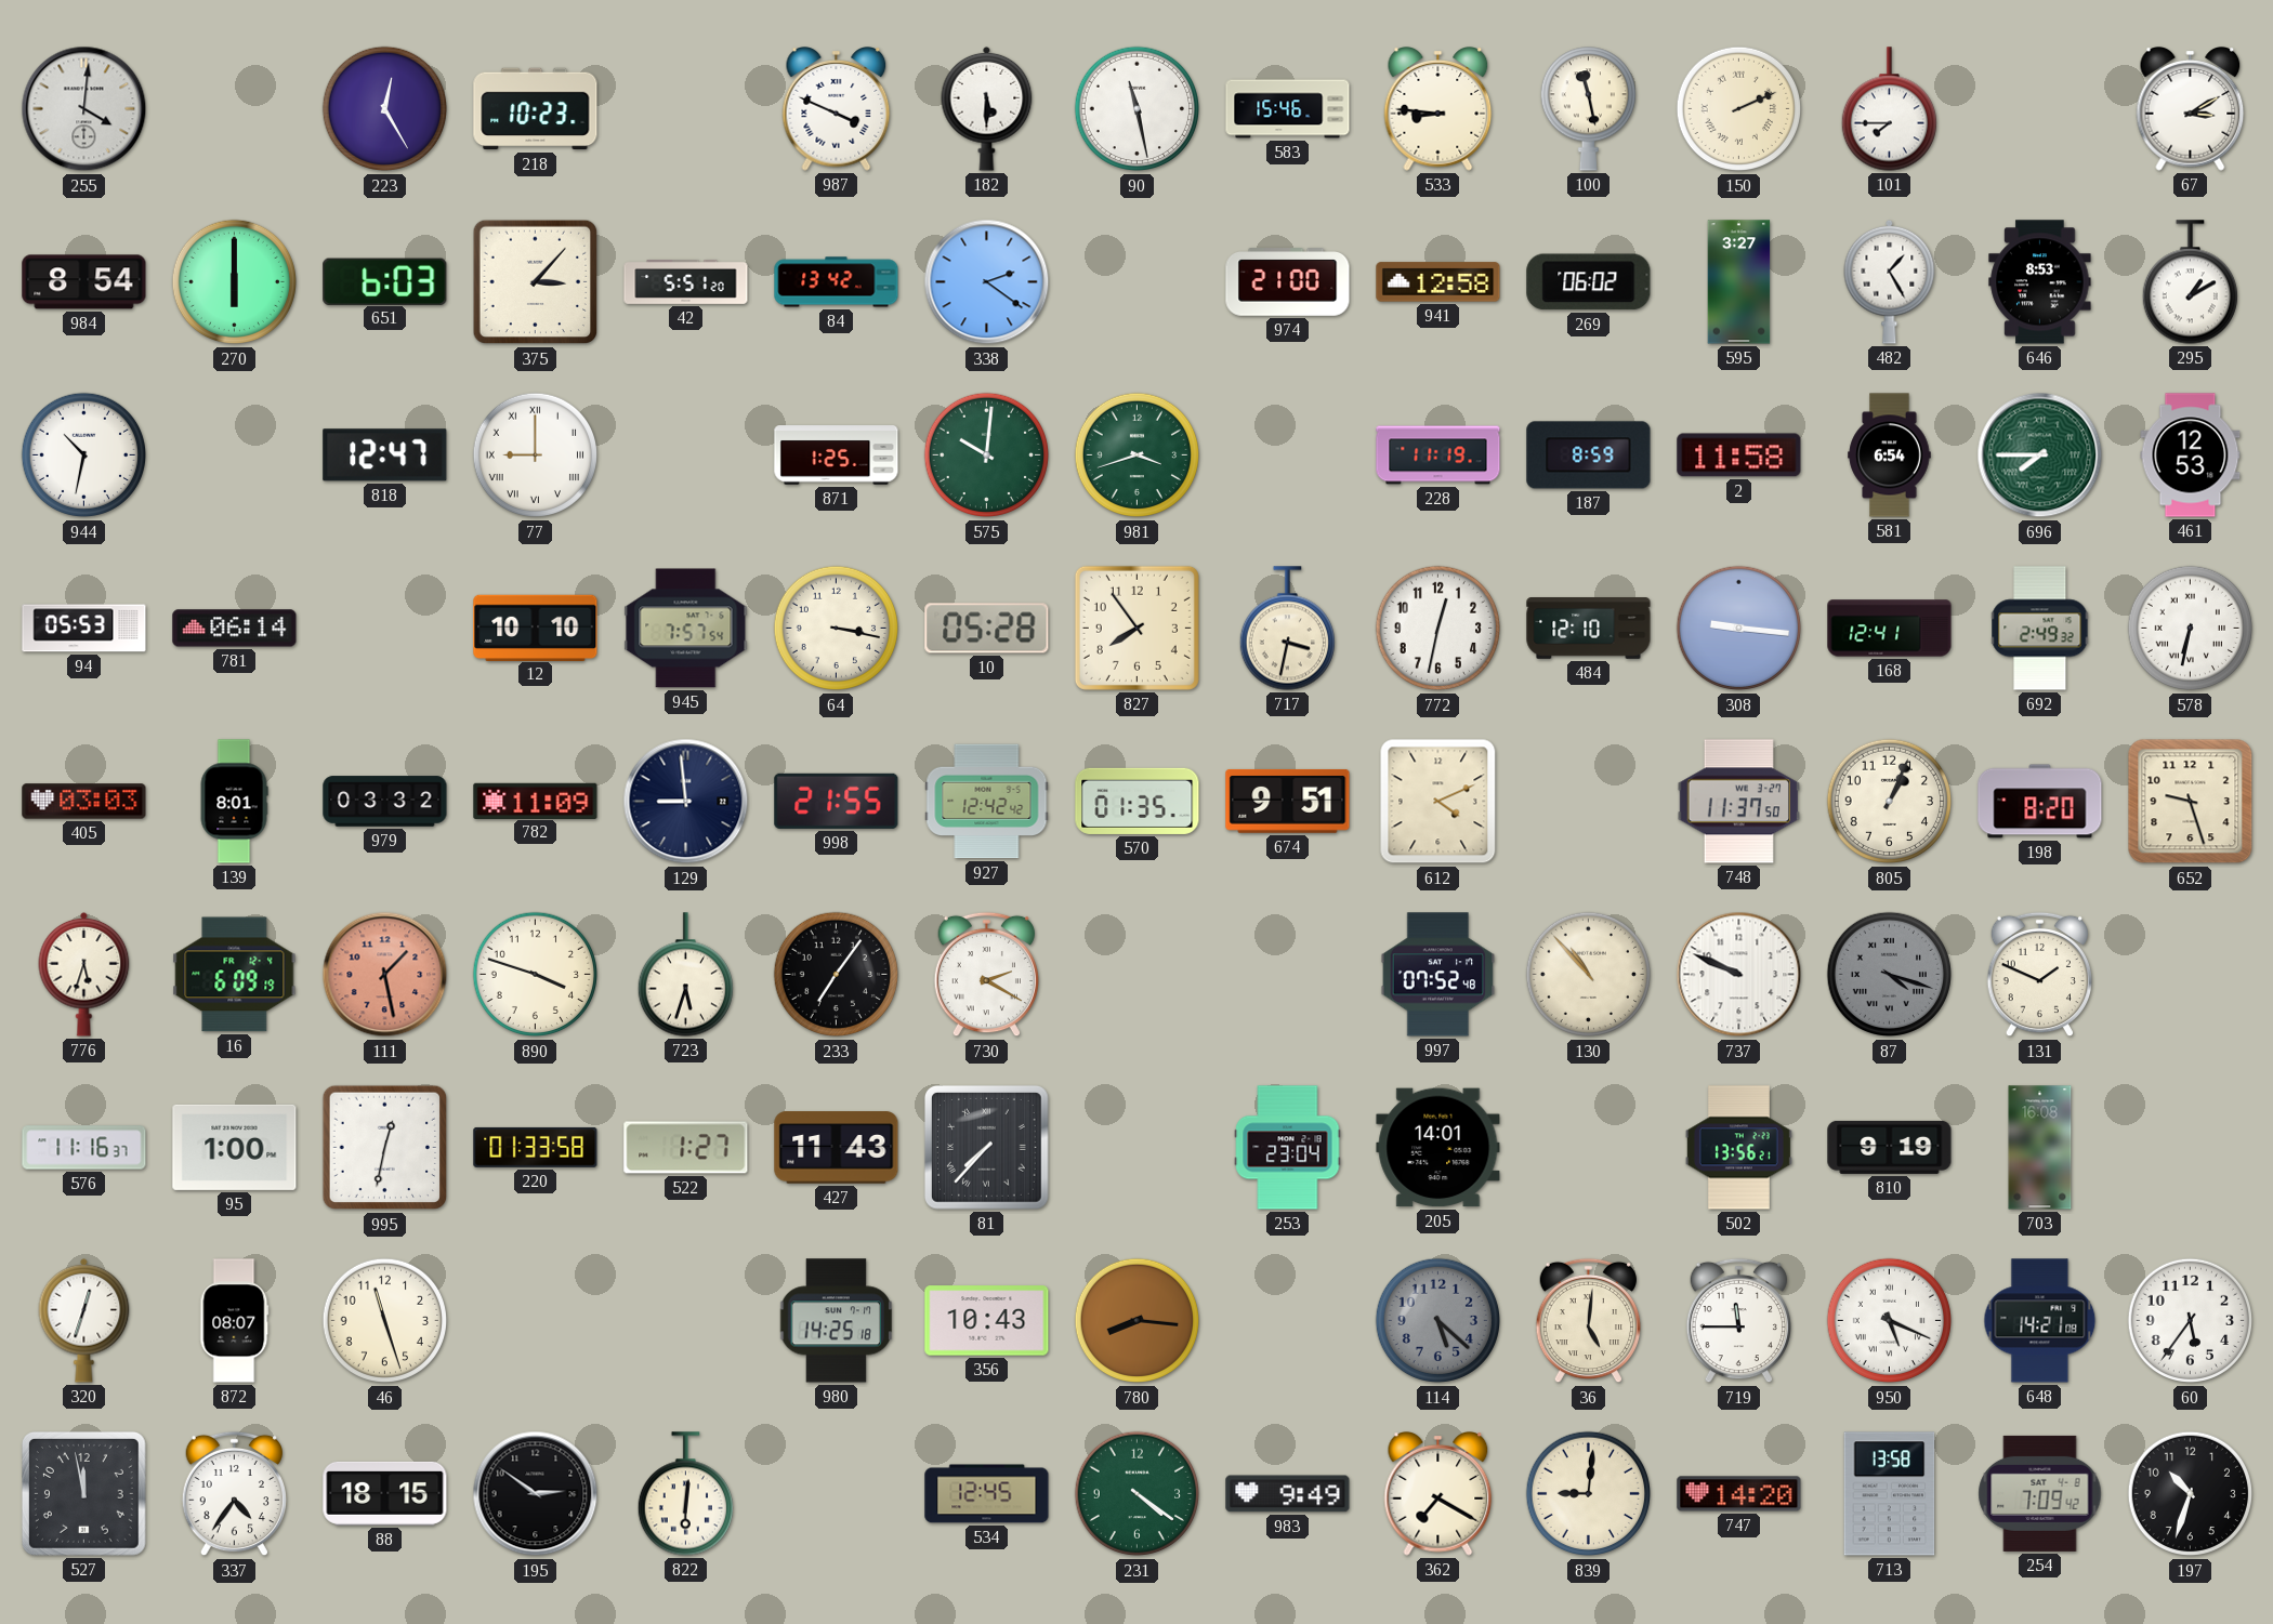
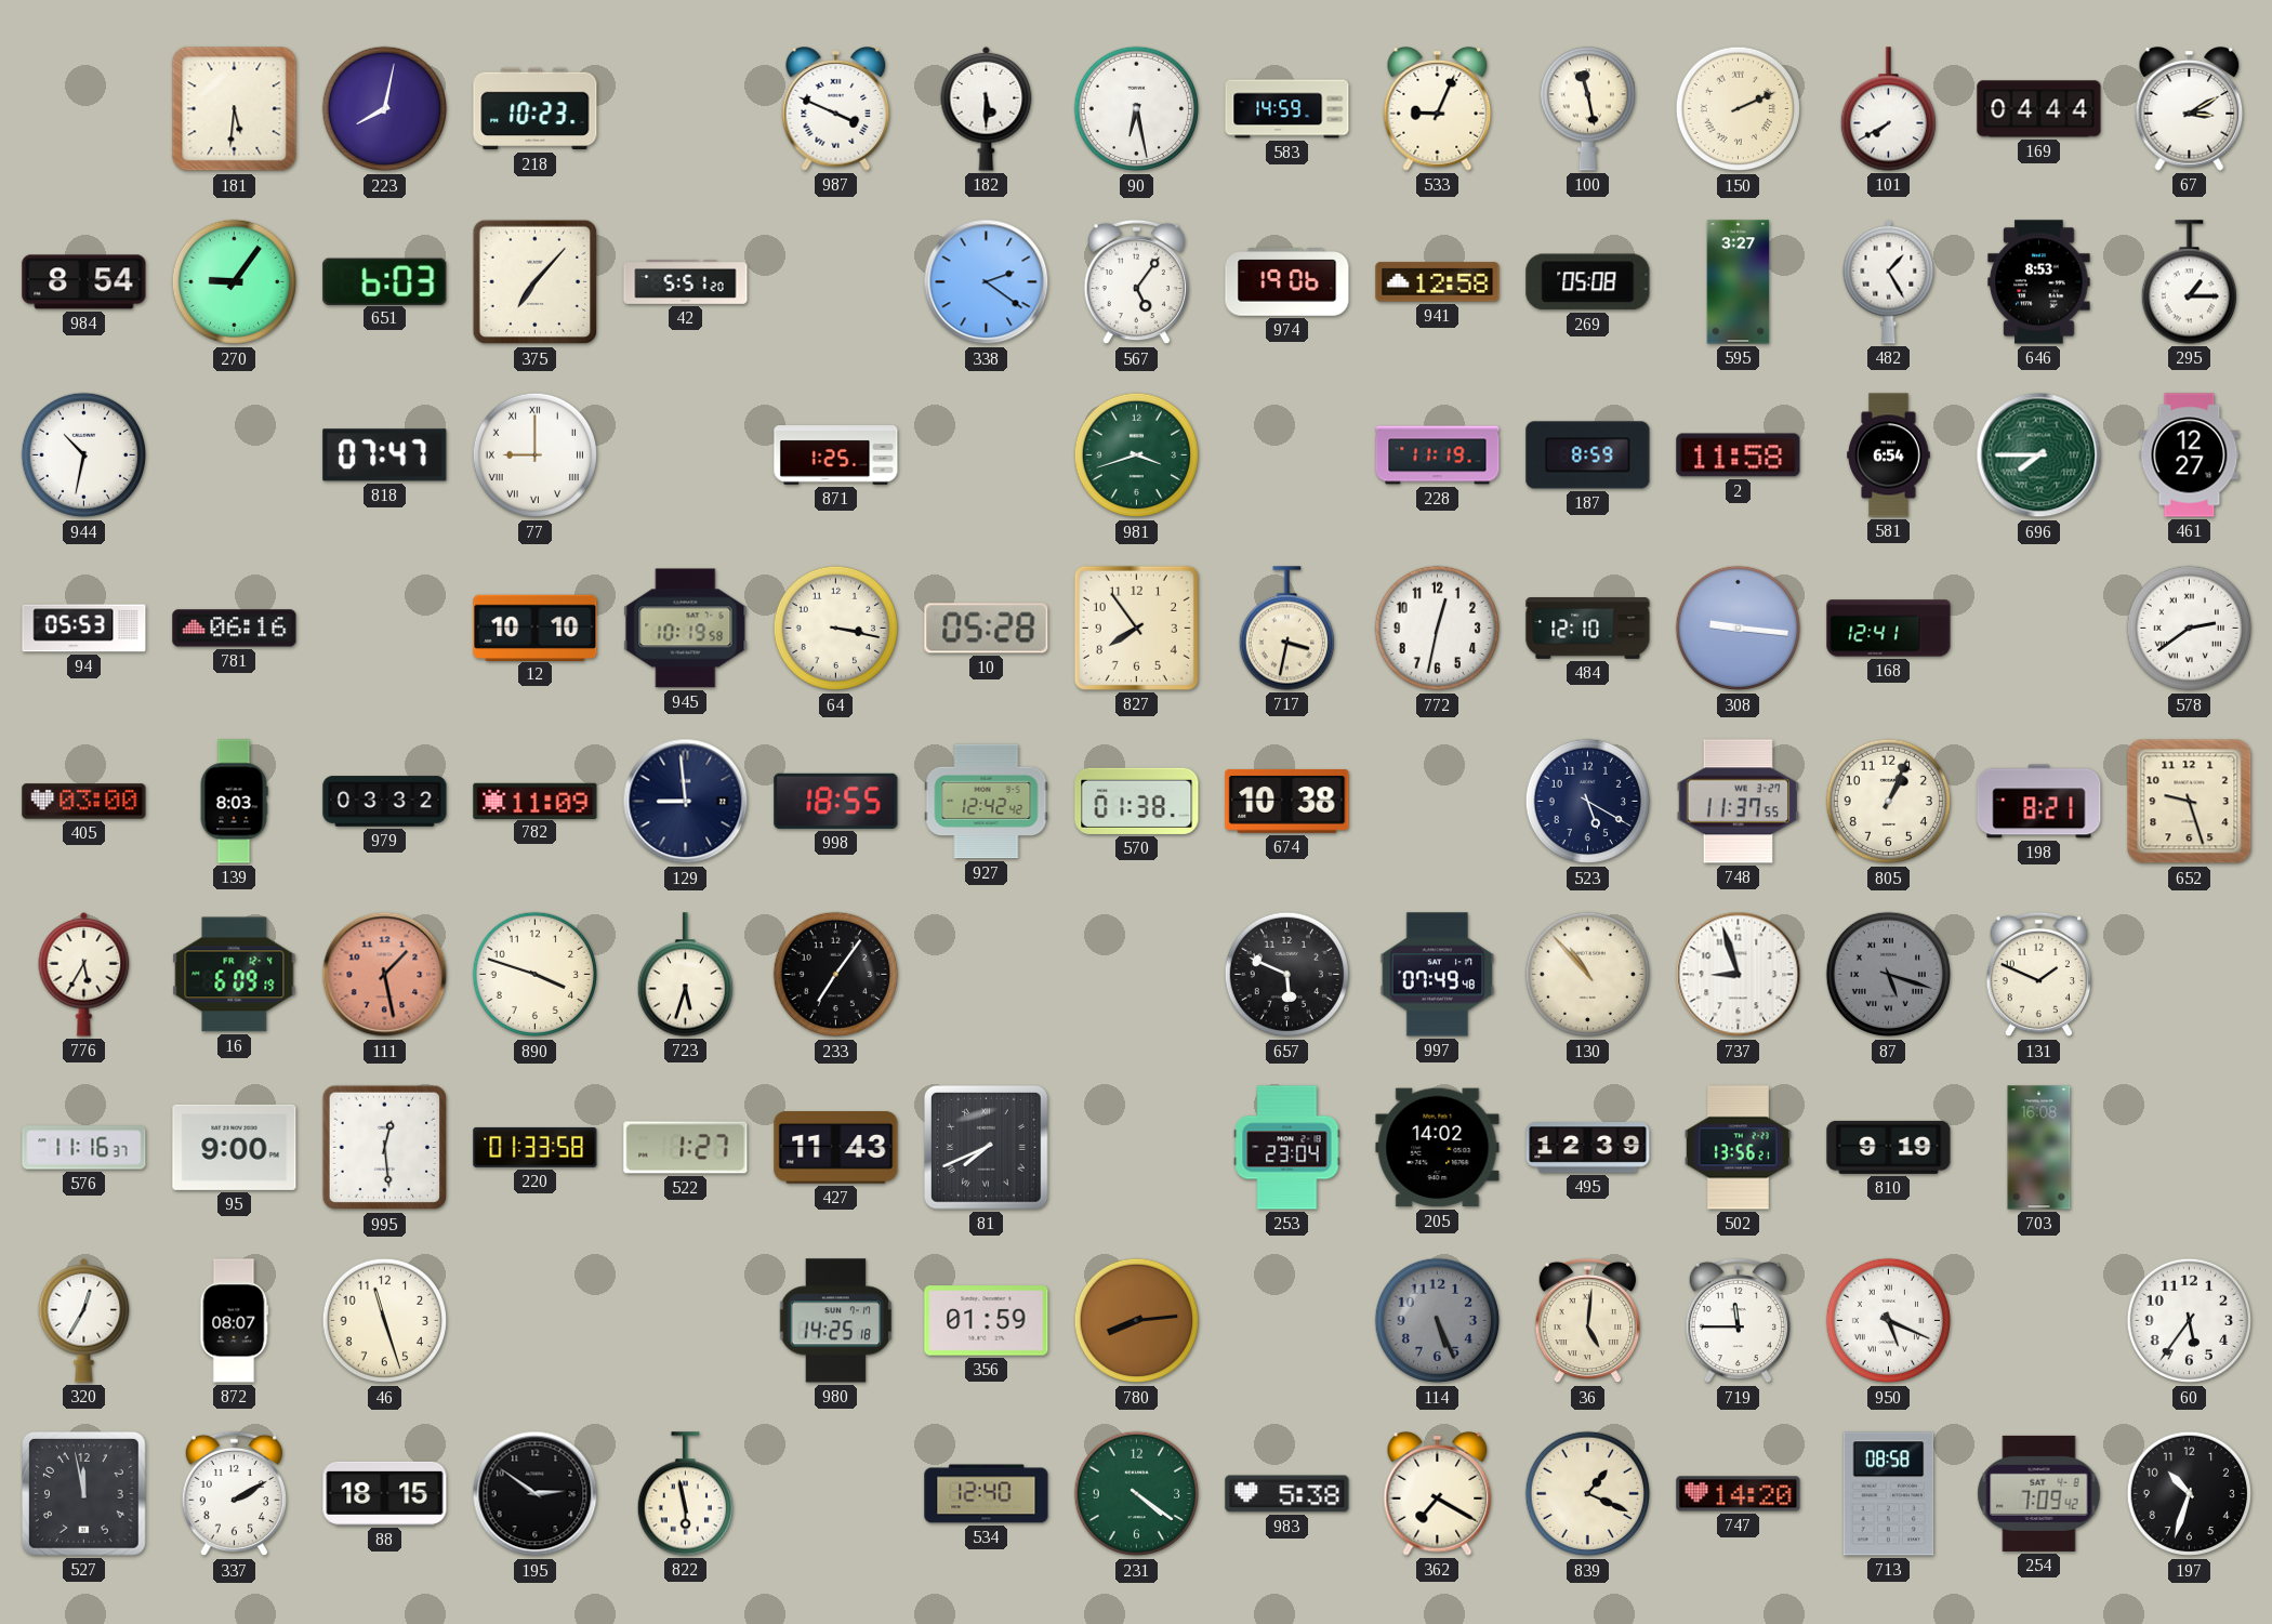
255: 4:01 -> none (84, 109)
181: none -> 5:31 (235, 109)
223: 12:25 -> 8:02 (385, 109)
90: 11:28 -> 6:28 (1137, 109)
583: 15:46 -> 14:59 (1287, 109)
533: 8:46 -> 9:04 (1438, 109)
101: 7:45 -> 7:40 (1888, 109)
169: none -> 04:44 (2039, 109)
270: 6:00 -> 9:06 (235, 282)
375: 3:07 -> 7:07 (536, 282)
84: 13:42 -> none (837, 282)
567: none -> 5:06 (1136, 282)
974: 21:00 -> 19:06 (1287, 282)
269: 06:02 -> 05:08 (1588, 282)
295: 1:10 -> 1:15 (2189, 282)
818: 12:47 -> 07:47 (385, 455)
575: 10:01 -> none (987, 455)
461: 12:53 -> 12:27 (2190, 455)
781: 06:14 -> 06:16 (235, 629)
945: 7:57 -> 10:19 (686, 629)
692: 2:49 -> none (2040, 629)
578: 6:32 -> 2:39 (2190, 629)
405: 03:03 -> 03:00 (84, 802)
139: 8:01 -> 8:03 (234, 802)
998: 21:55 -> 18:55 (836, 801)
570: 01:35 -> 01:38 (1137, 801)
674: 9:51 -> 10:38 (1287, 802)
612: 4:11 -> none (1438, 802)
523: none -> 5:20 (1588, 802)
748: 11:37:50 -> 11:37:55 (1738, 802)
198: 8:20 -> 8:21 (2039, 802)
776: 5:33 -> 5:35 (84, 974)
730: 2:20 -> none (986, 975)
657: none -> 5:49 (1287, 975)
997: 07:52 -> 07:49 (1438, 975)
737: 9:49 -> 8:57 (1739, 975)
87: 4:18 -> 5:18 (1889, 975)
95: 1:00 -> 9:00 (235, 1147)
995: 12:32 -> 12:29 (385, 1148)
81: 7:37 -> 7:41 (986, 1147)
205: 14:01 -> 14:02 (1438, 1148)
495: none -> 12:39 (1588, 1148)
320: 12:33 -> 12:35 (84, 1320)
356: 10:43 -> 01:59 (987, 1321)
780: 8:16 -> 8:14 (1137, 1321)
114: 5:22 -> 5:26 (1438, 1321)
648: 14:21 -> none (2040, 1321)
337: 4:36 -> 2:10 (234, 1494)
822: 6:01 -> 5:58 (685, 1494)
534: 12:45 -> 12:40 (987, 1494)
983: 9:49 -> 5:38 (1287, 1494)
839: 9:01 -> 1:19 (1588, 1494)
713: 13:58 -> 08:58 (1889, 1494)
